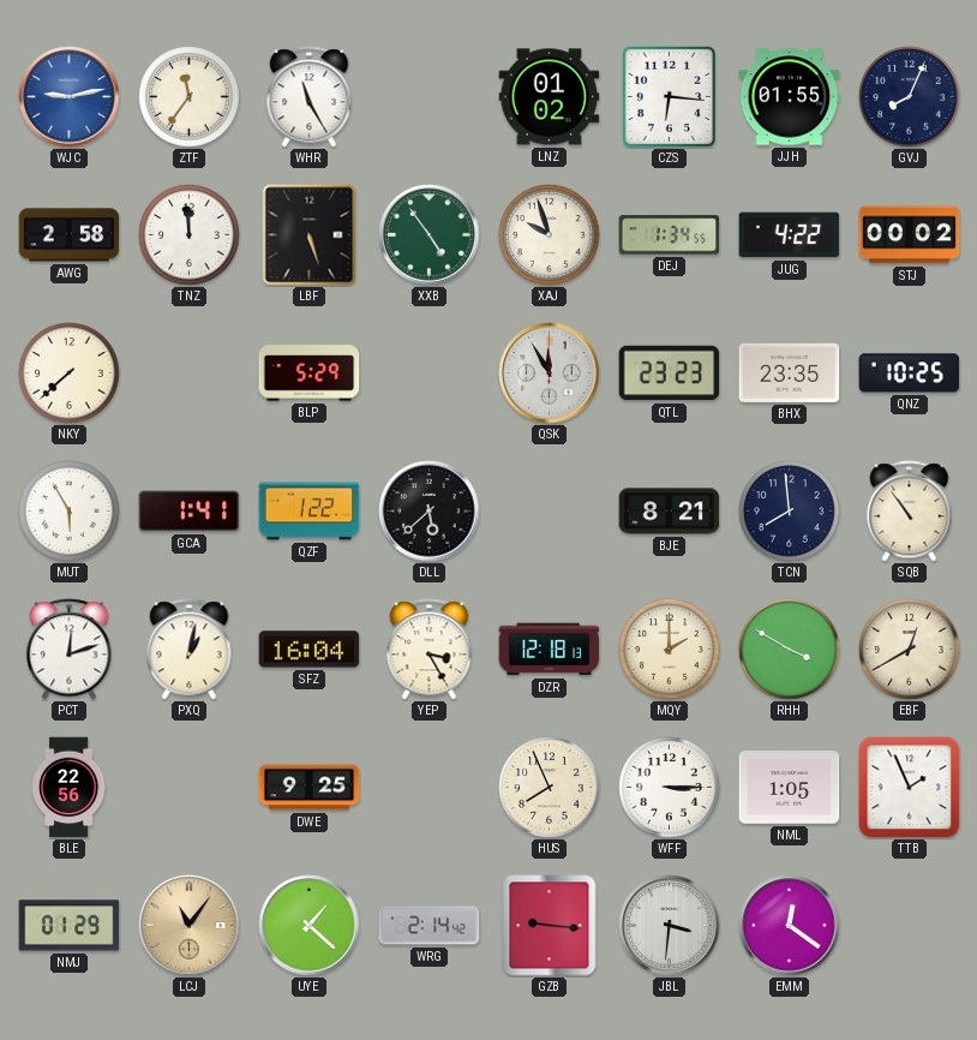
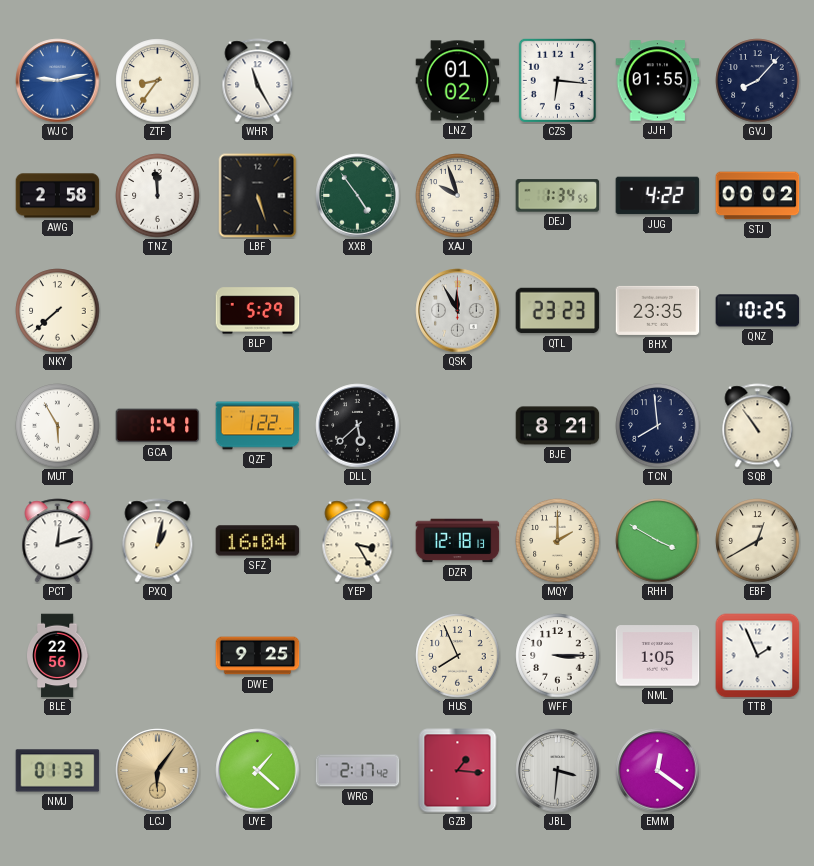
ZTF: 11:36 -> 8:36 (158, 81)
GVJ: 8:04 -> 8:07 (758, 81)
NMJ: 01:29 -> 01:33 (58, 771)
LCJ: 11:06 -> 6:06 (158, 771)
WRG: 2:14 -> 2:17 (358, 771)
GZB: 9:16 -> 1:16 (458, 771)
